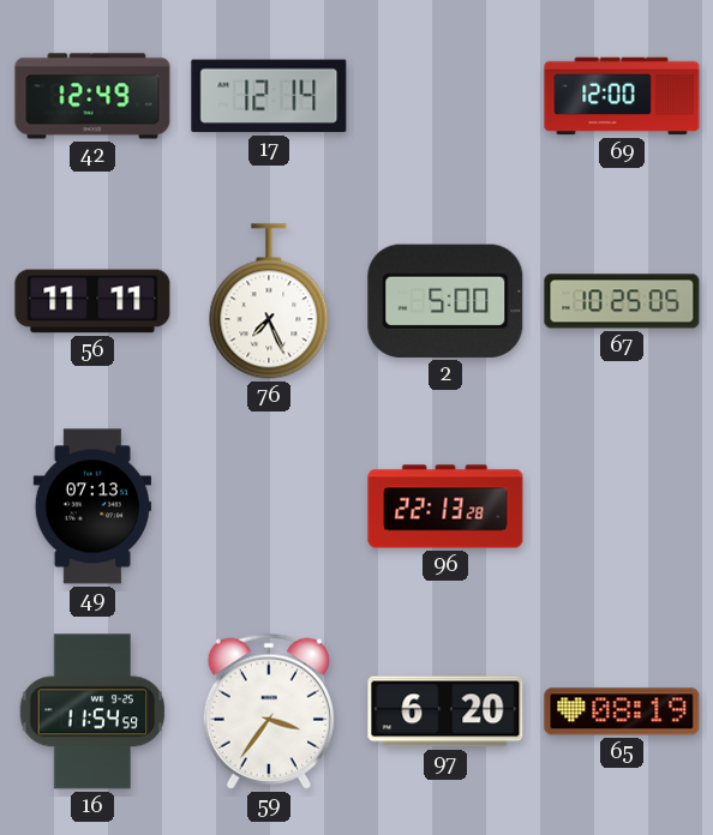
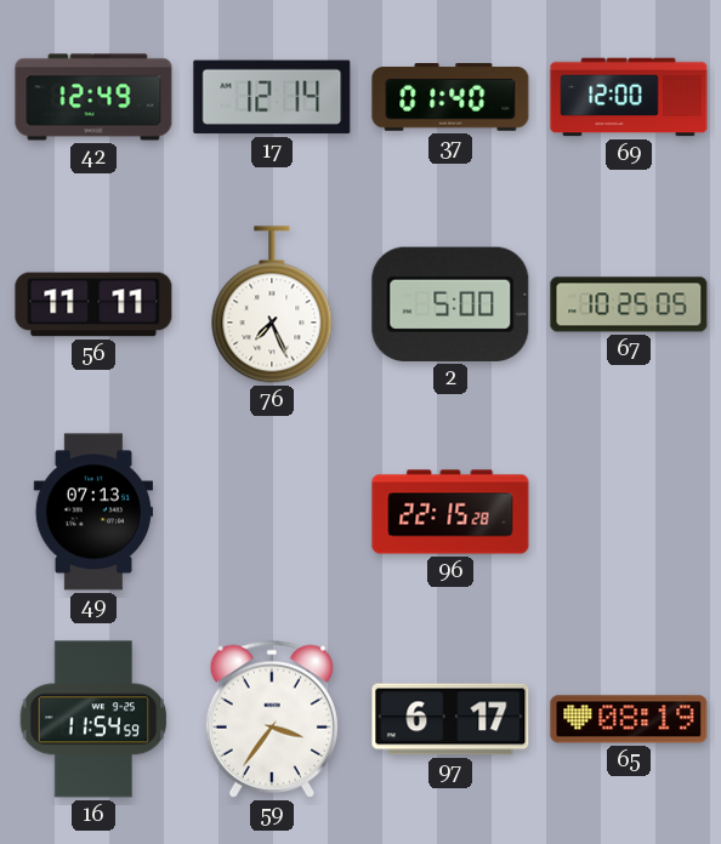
37: none -> 01:40 (450, 98)
96: 22:13 -> 22:15 (450, 512)
97: 6:20 -> 6:17 (450, 719)
